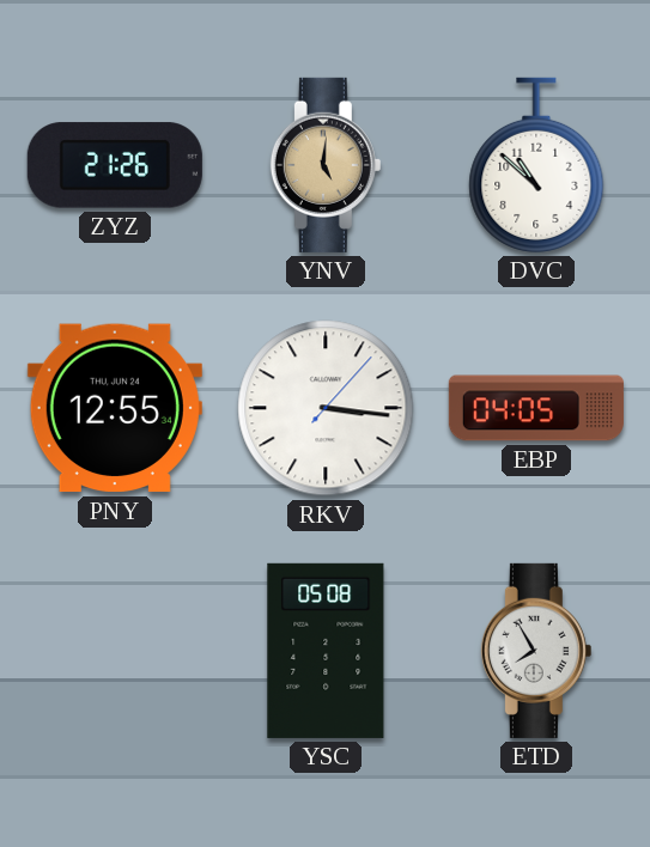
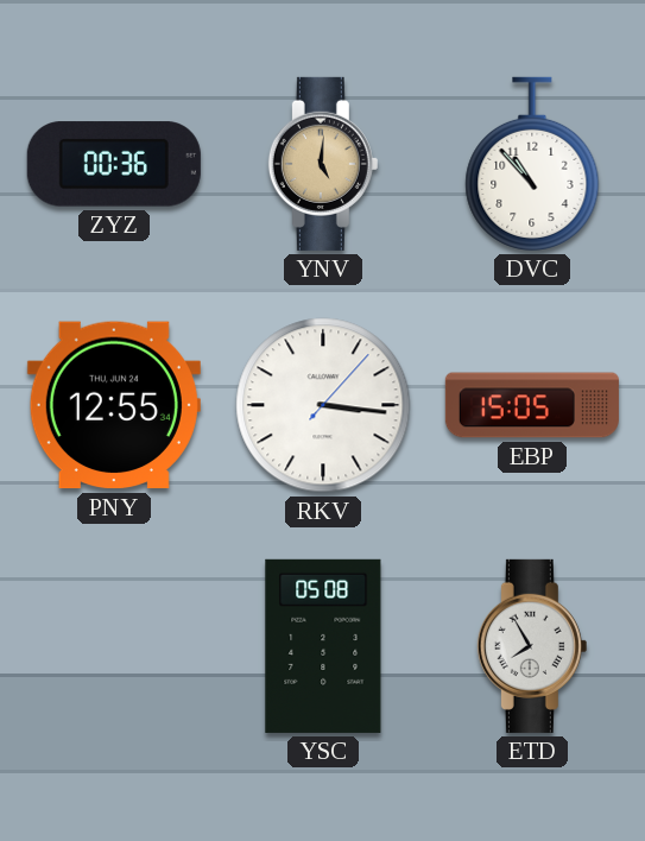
ZYZ: 21:26 -> 00:36 (114, 164)
DVC: 10:52 -> 10:53 (532, 164)
EBP: 04:05 -> 15:05 (532, 405)
